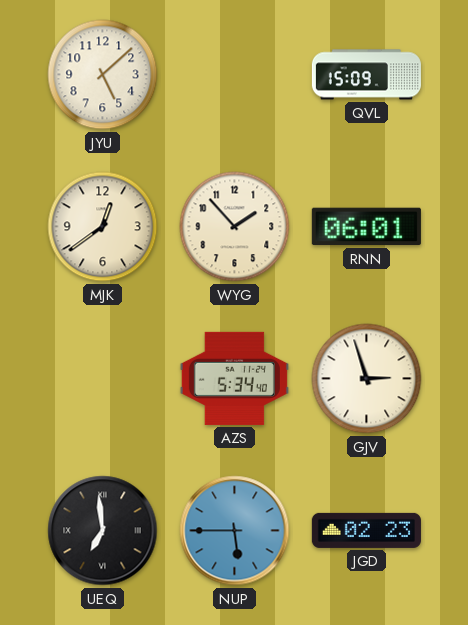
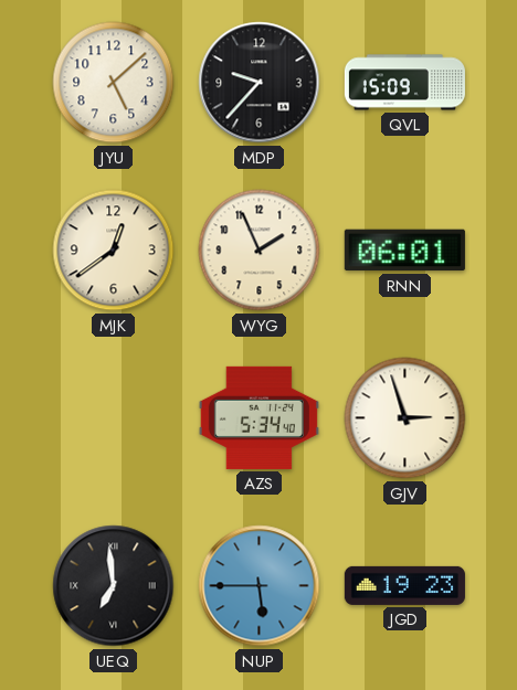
MDP: none -> 9:37 (260, 83)
WYG: 1:53 -> 1:56 (260, 251)
JGD: 02:23 -> 19:23 (404, 585)
